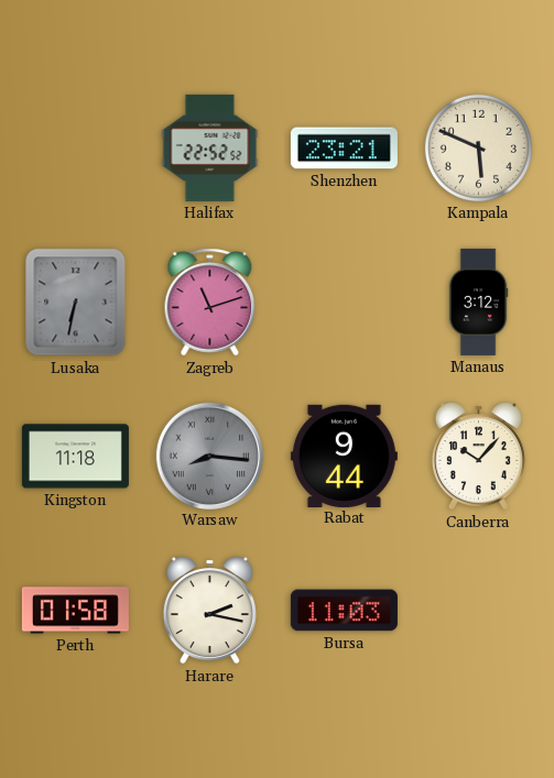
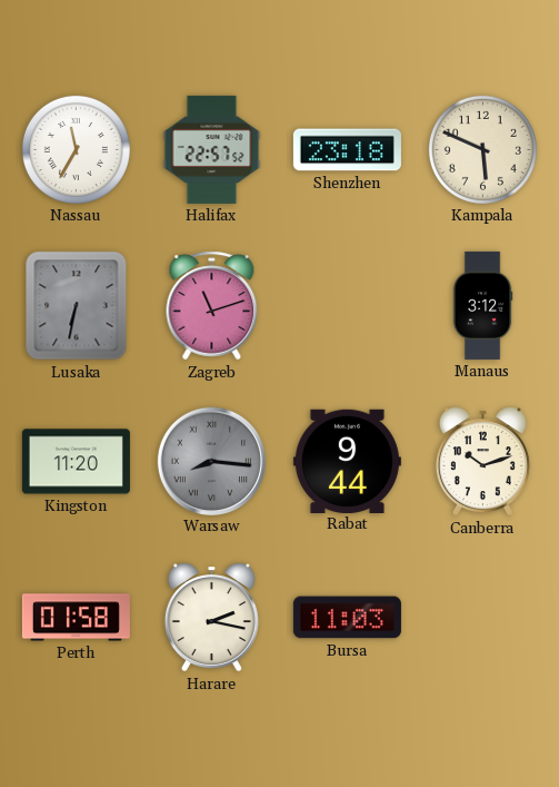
Nassau: none -> 11:35 (76, 149)
Halifax: 22:52 -> 22:57 (212, 149)
Shenzhen: 23:21 -> 23:18 (347, 150)
Kingston: 11:18 -> 11:20 (76, 462)
Canberra: 10:07 -> 10:12 (482, 462)
